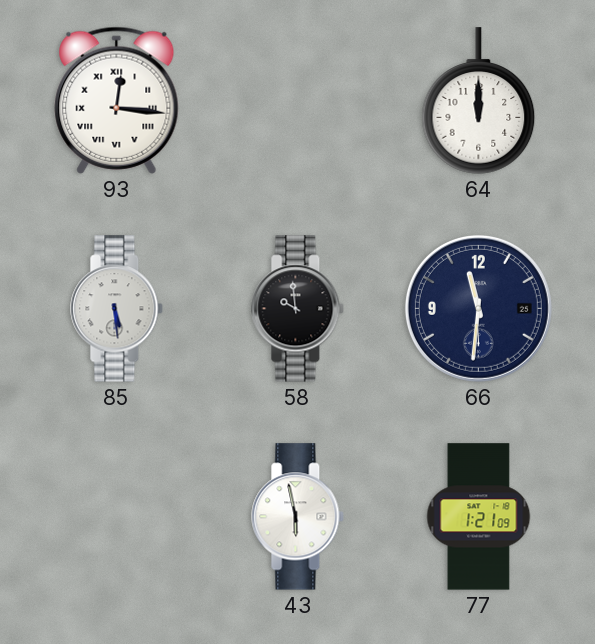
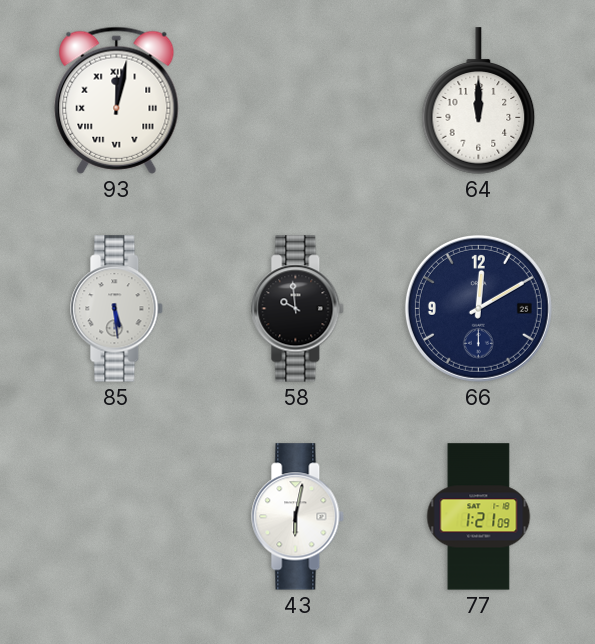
93: 12:16 -> 12:02 (117, 100)
66: 11:31 -> 12:10 (478, 308)
43: 5:58 -> 6:02 (298, 517)
